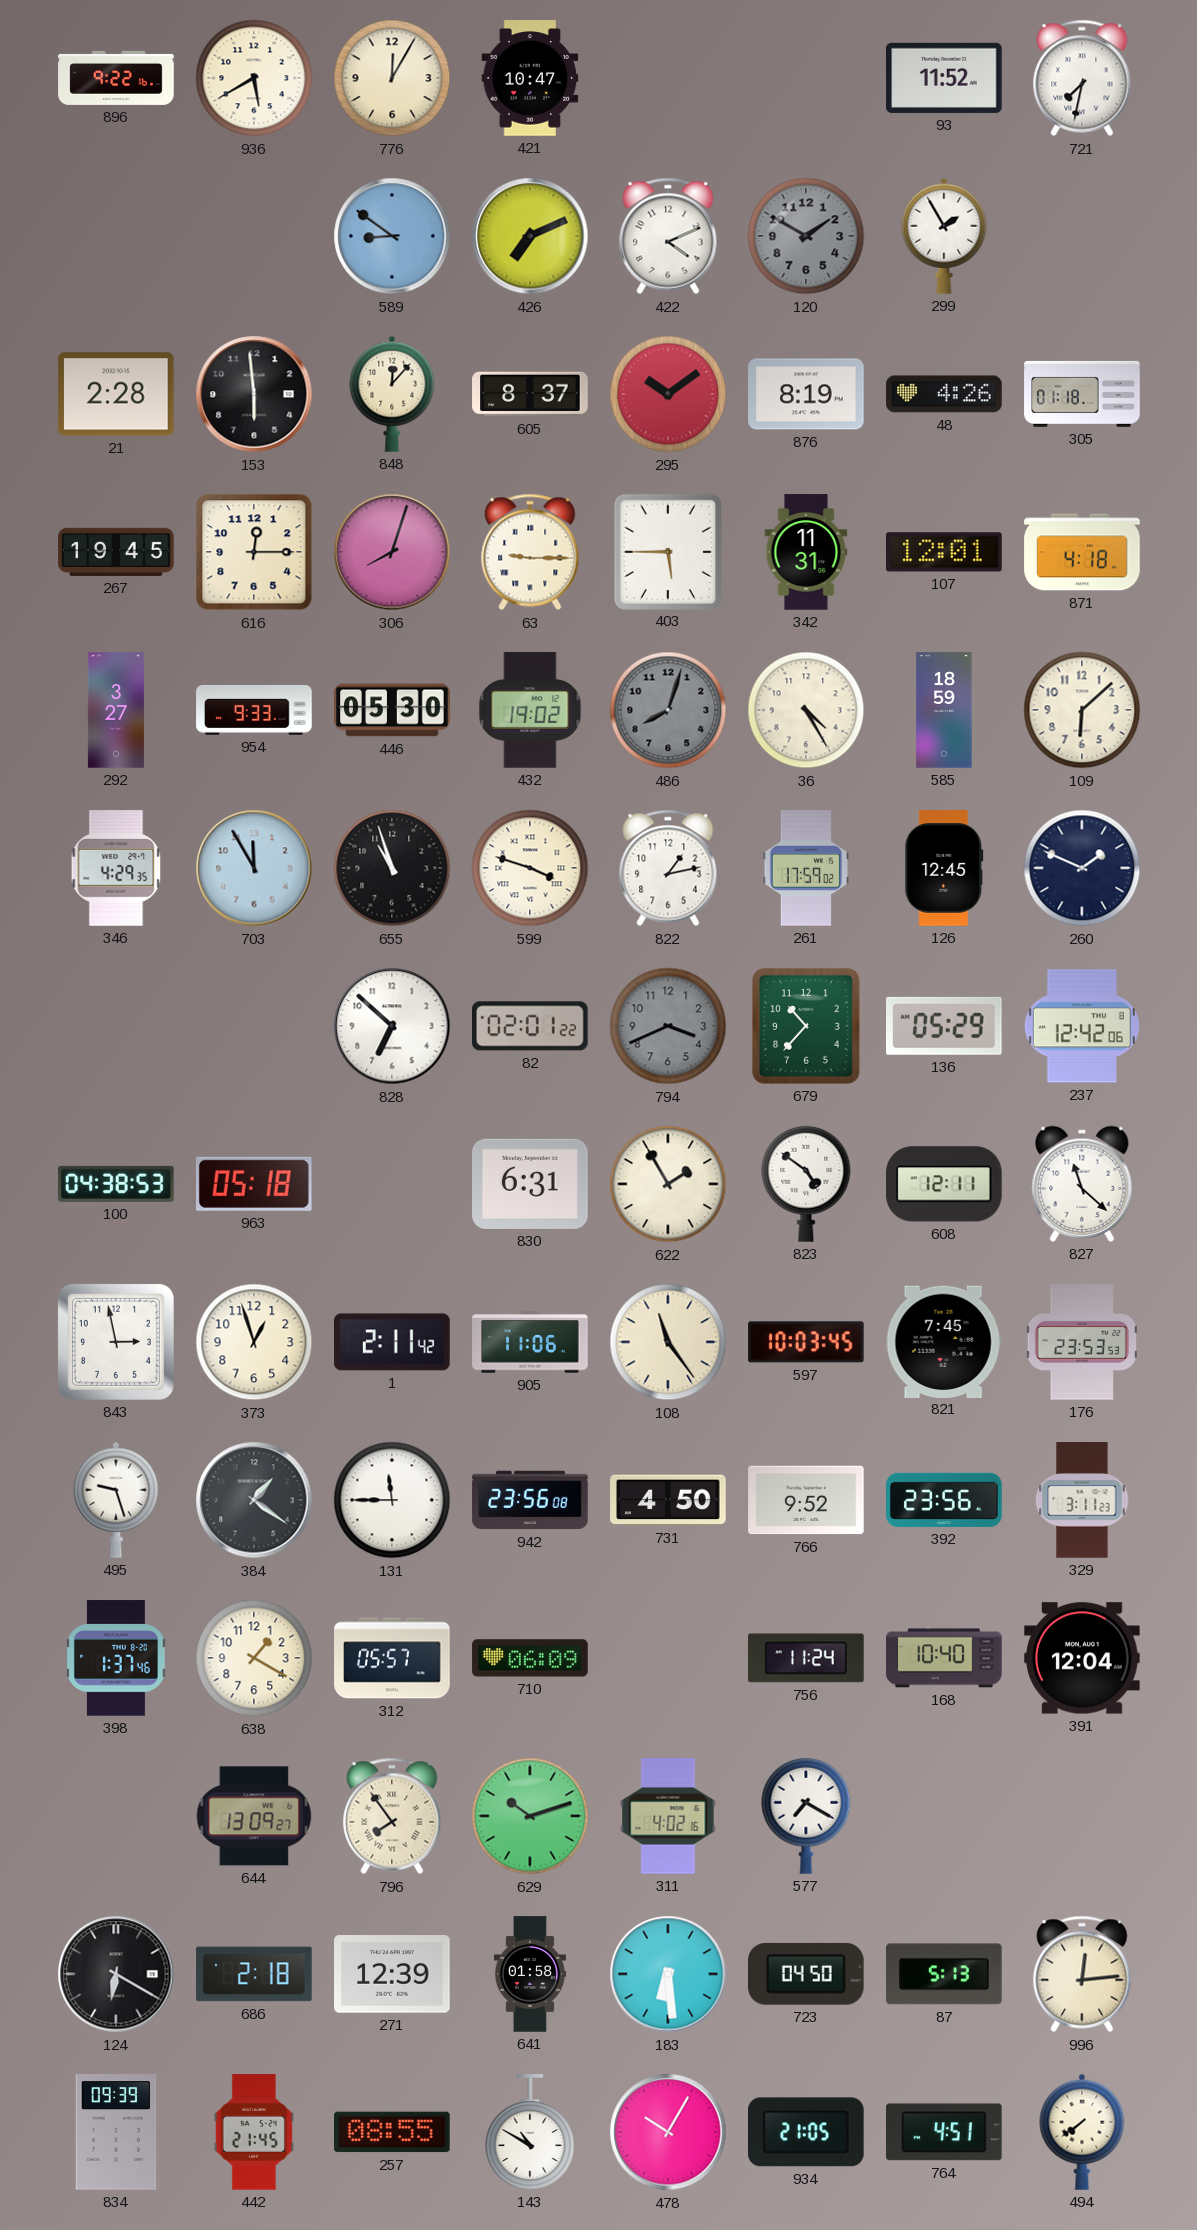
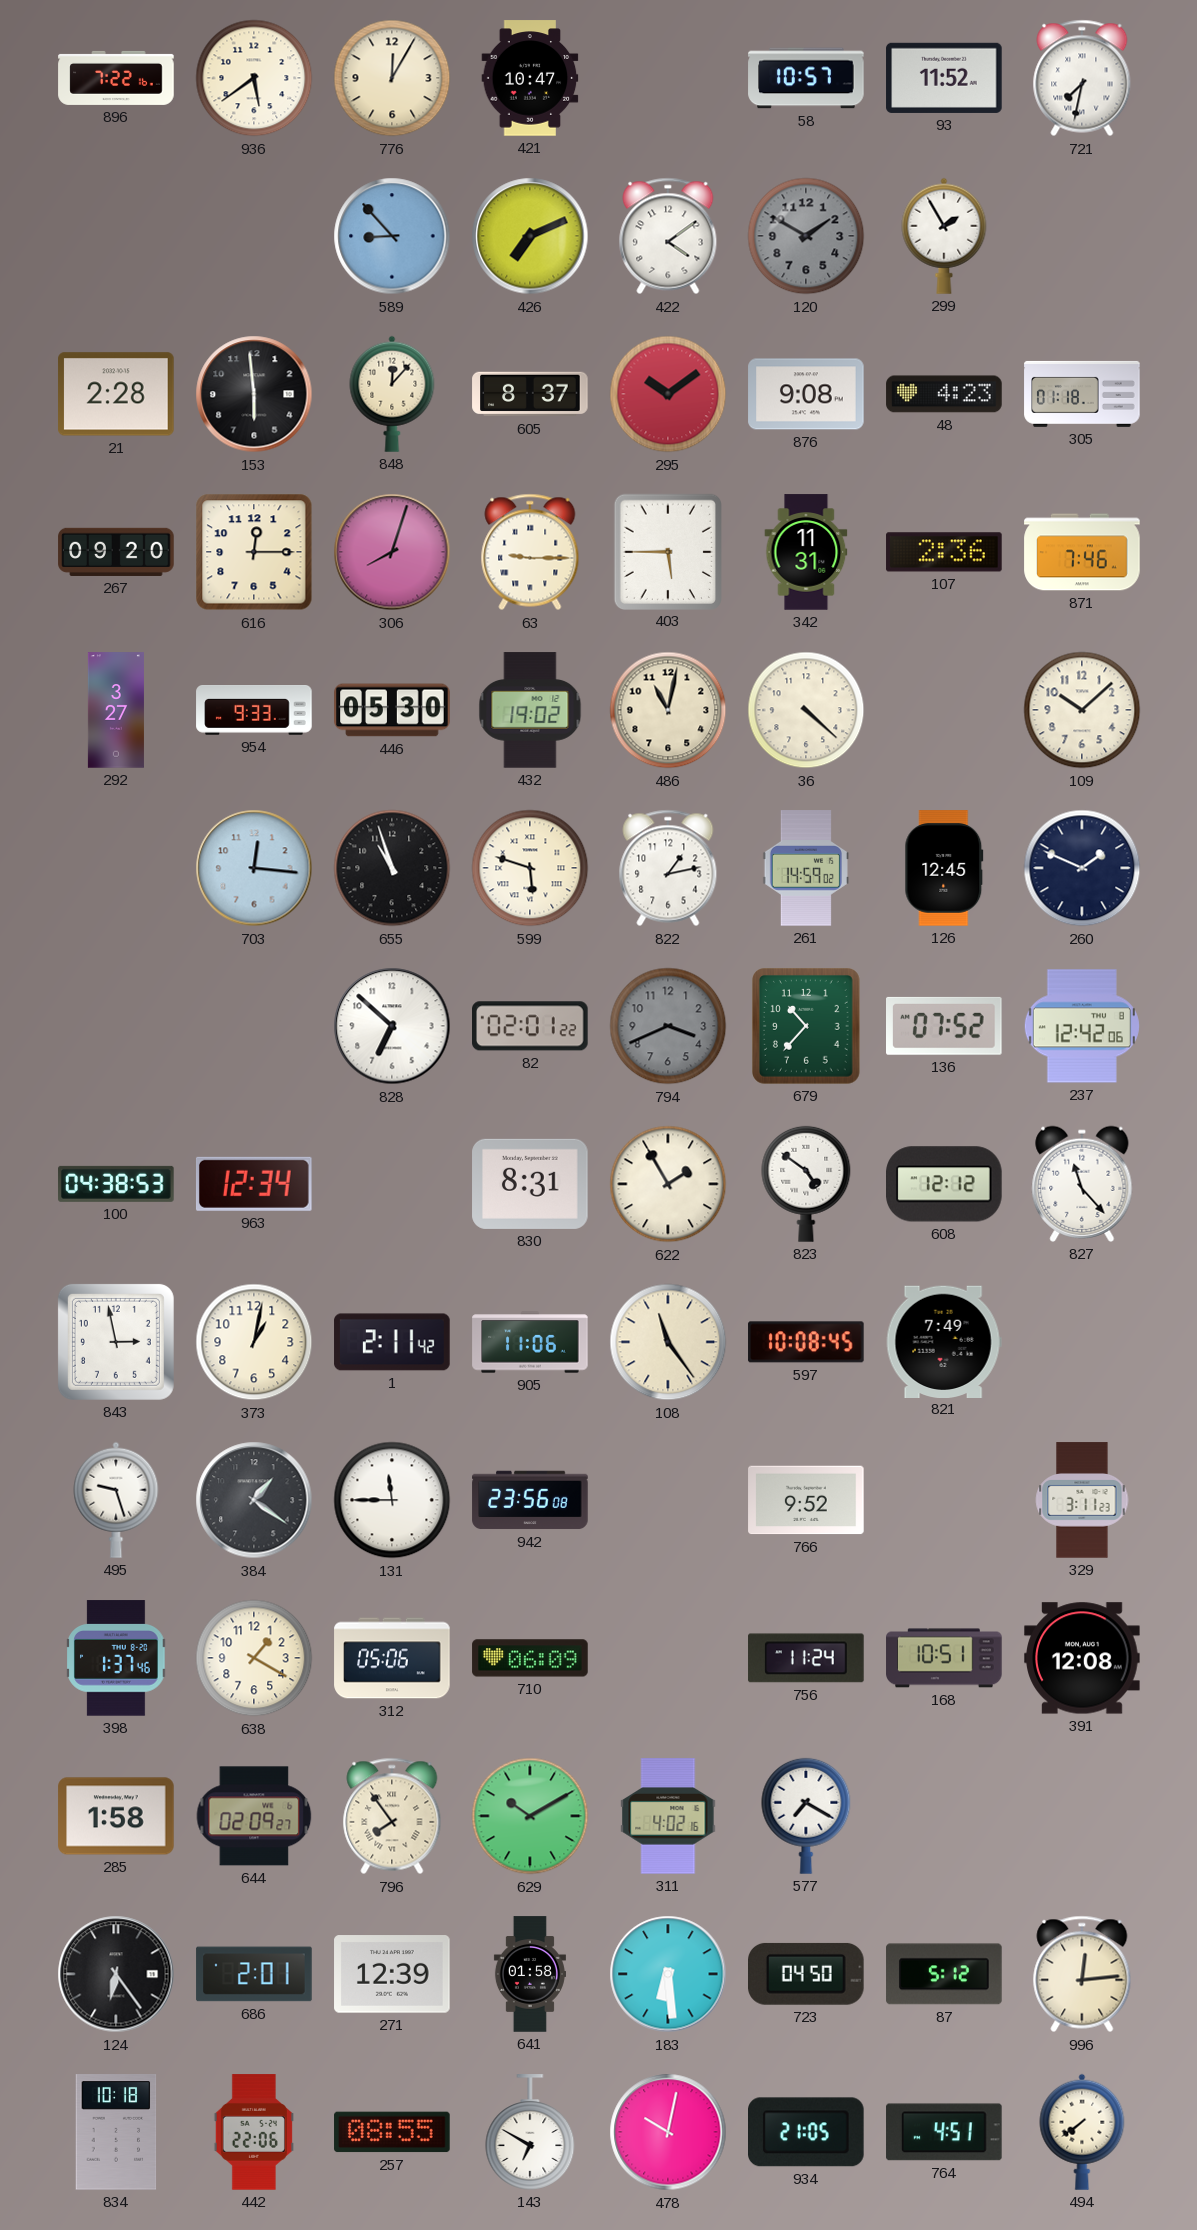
896: 9:22 -> 7:22 (116, 78)
936: 5:40 -> 5:39 (254, 78)
58: none -> 10:57 (806, 78)
589: 8:51 -> 8:53 (392, 236)
422: 4:11 -> 4:09 (668, 236)
876: 8:19 -> 9:08 (806, 394)
48: 4:26 -> 4:23 (944, 394)
267: 19:45 -> 09:20 (116, 552)
107: 12:01 -> 2:36 (944, 552)
871: 4:18 -> 7:46 (1082, 552)
486: 8:03 -> 11:02 (668, 710)
486 dial: grey -> cream (668, 710)
36: 4:25 -> 4:22 (806, 710)
585: 18:59 -> none (944, 710)
109: 6:08 -> 10:08 (1082, 710)
346: 4:29 -> none (116, 868)
703: 11:55 -> 12:16 (254, 868)
599: 3:48 -> 5:48 (530, 868)
261: 17:59 -> 14:59 (806, 868)
136: 05:29 -> 07:52 (945, 1026)
963: 05:18 -> 12:34 (254, 1184)
830: 6:31 -> 8:31 (530, 1184)
608: 12:11 -> 12:12 (944, 1184)
827: 11:22 -> 11:23 (1082, 1184)
373: 12:57 -> 1:02 (254, 1342)
597: 10:03 -> 10:08 (806, 1342)
821: 7:45 -> 7:49 (944, 1341)
176: 23:53 -> none (1082, 1342)
731: 4:50 -> none (668, 1500)
392: 23:56 -> none (944, 1500)
312: 05:57 -> 05:06 (392, 1658)
168: 10:40 -> 10:51 (944, 1658)
391: 12:04 -> 12:08 (1082, 1658)
285: none -> 1:58 (116, 1816)
644: 13:09 -> 02:09 (254, 1816)
629: 10:12 -> 10:10 (530, 1816)
124: 6:20 -> 6:24 (116, 1974)
686: 2:18 -> 2:01 (254, 1974)
87: 5:13 -> 5:12 (944, 1974)
834: 09:39 -> 10:18 (116, 2132)
442: 21:45 -> 22:06 (254, 2132)
143: 10:50 -> 6:50 (530, 2132)
478: 10:05 -> 10:02 (668, 2132)
